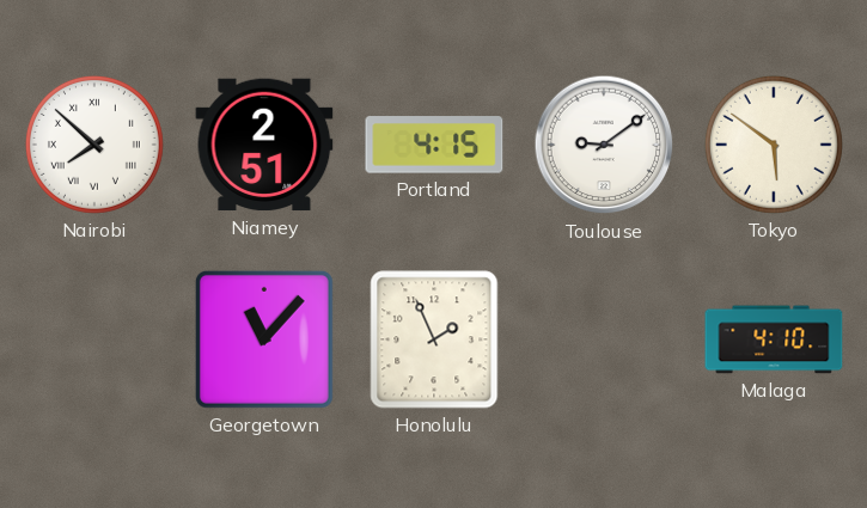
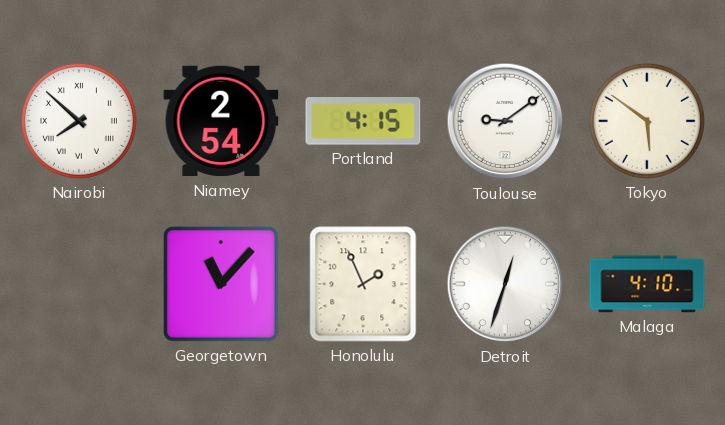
Niamey: 2:51 -> 2:54 (221, 121)
Detroit: none -> 12:33 (505, 284)
